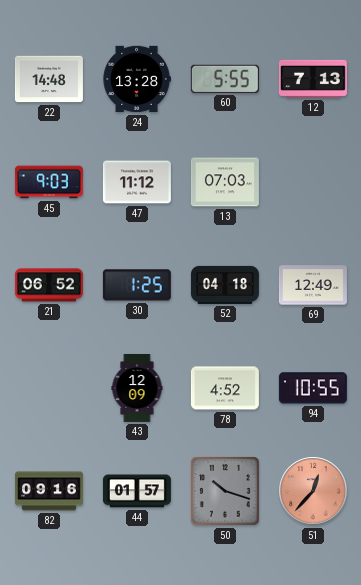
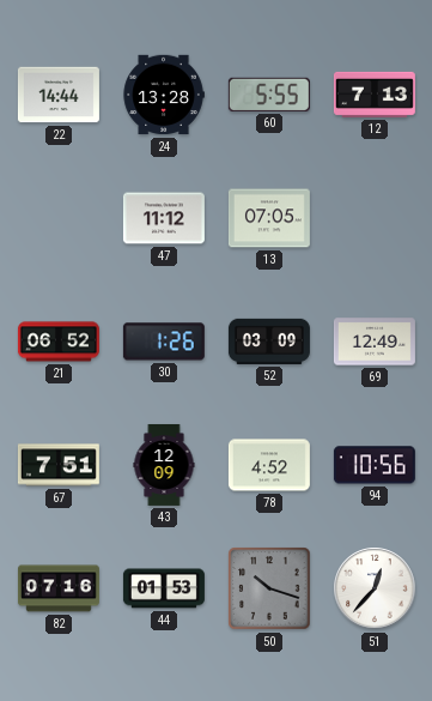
22: 14:48 -> 14:44 (59, 95)
45: 9:03 -> none (49, 182)
13: 07:03 -> 07:05 (269, 218)
30: 1:25 -> 1:26 (164, 342)
52: 04:18 -> 03:09 (269, 342)
67: none -> 7:51 (59, 465)
94: 10:55 -> 10:56 (375, 465)
82: 09:16 -> 07:16 (59, 588)
44: 01:57 -> 01:53 (164, 588)
51 dial: salmon -> white (375, 588)
